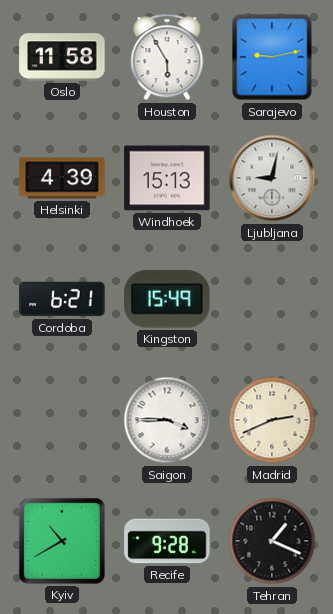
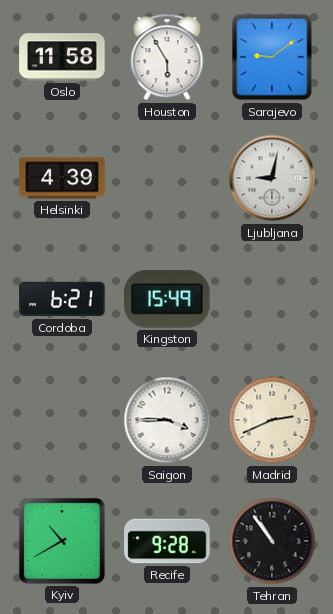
Sarajevo: 9:13 -> 9:09 (272, 57)
Windhoek: 15:13 -> none (167, 178)
Tehran: 1:19 -> 10:54 (272, 541)
